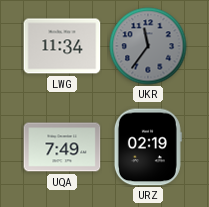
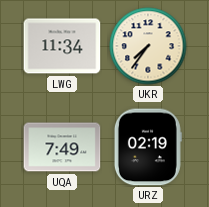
UKR: 11:36 -> 7:36 (148, 46)
UKR dial: grey -> cream (148, 46)
